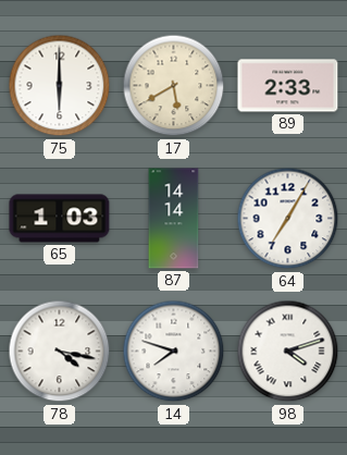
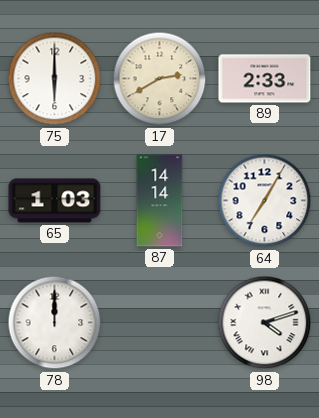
17: 5:40 -> 2:40 (160, 79)
78: 4:17 -> 12:00 (55, 323)
14: 7:48 -> none (174, 352)
